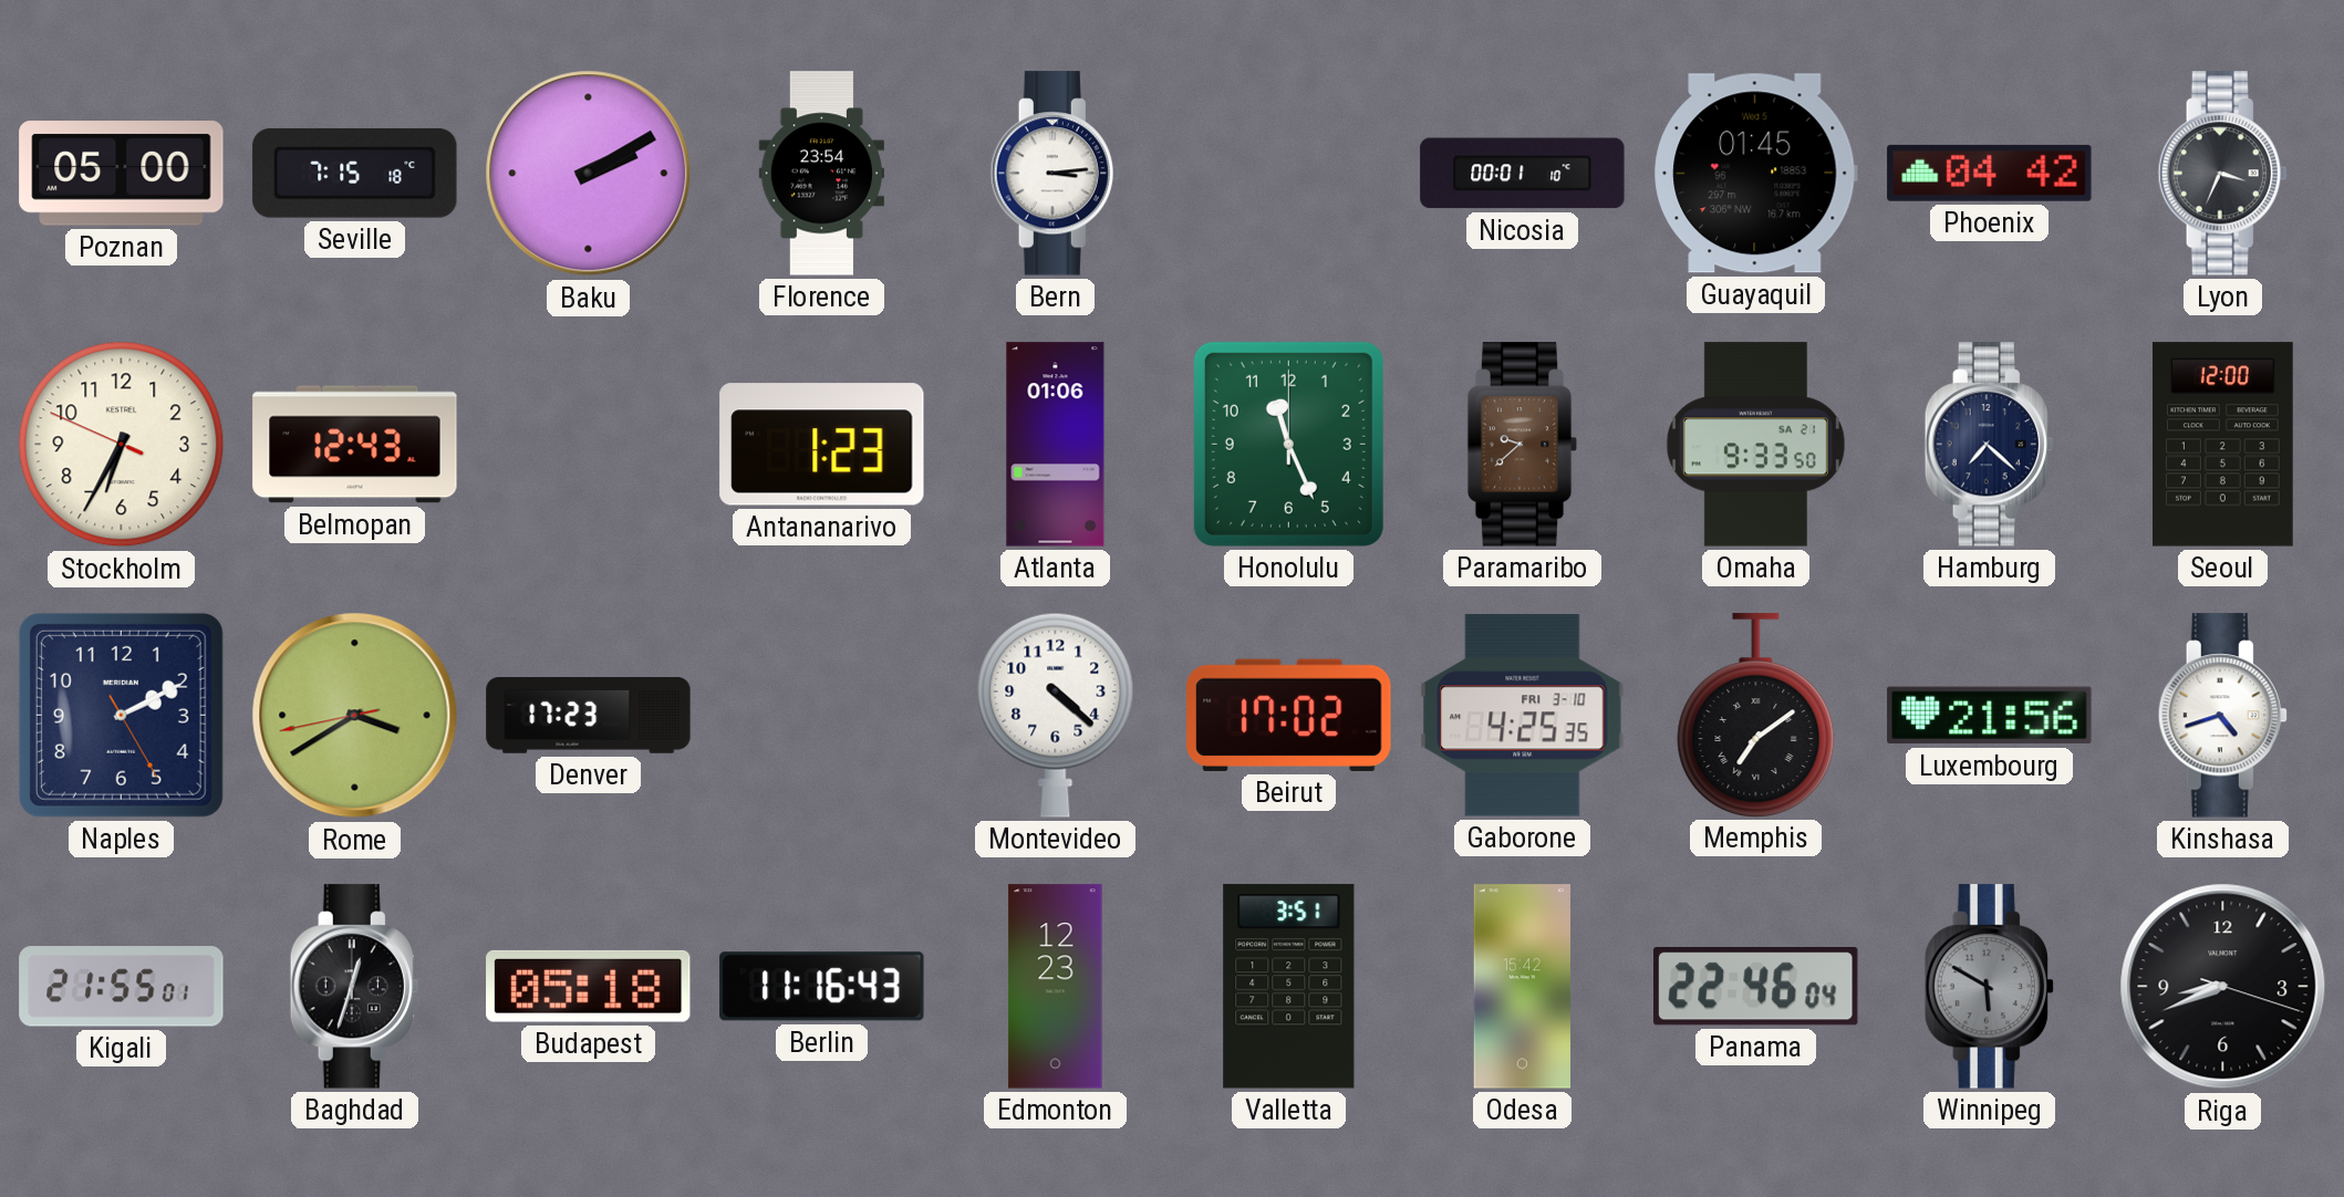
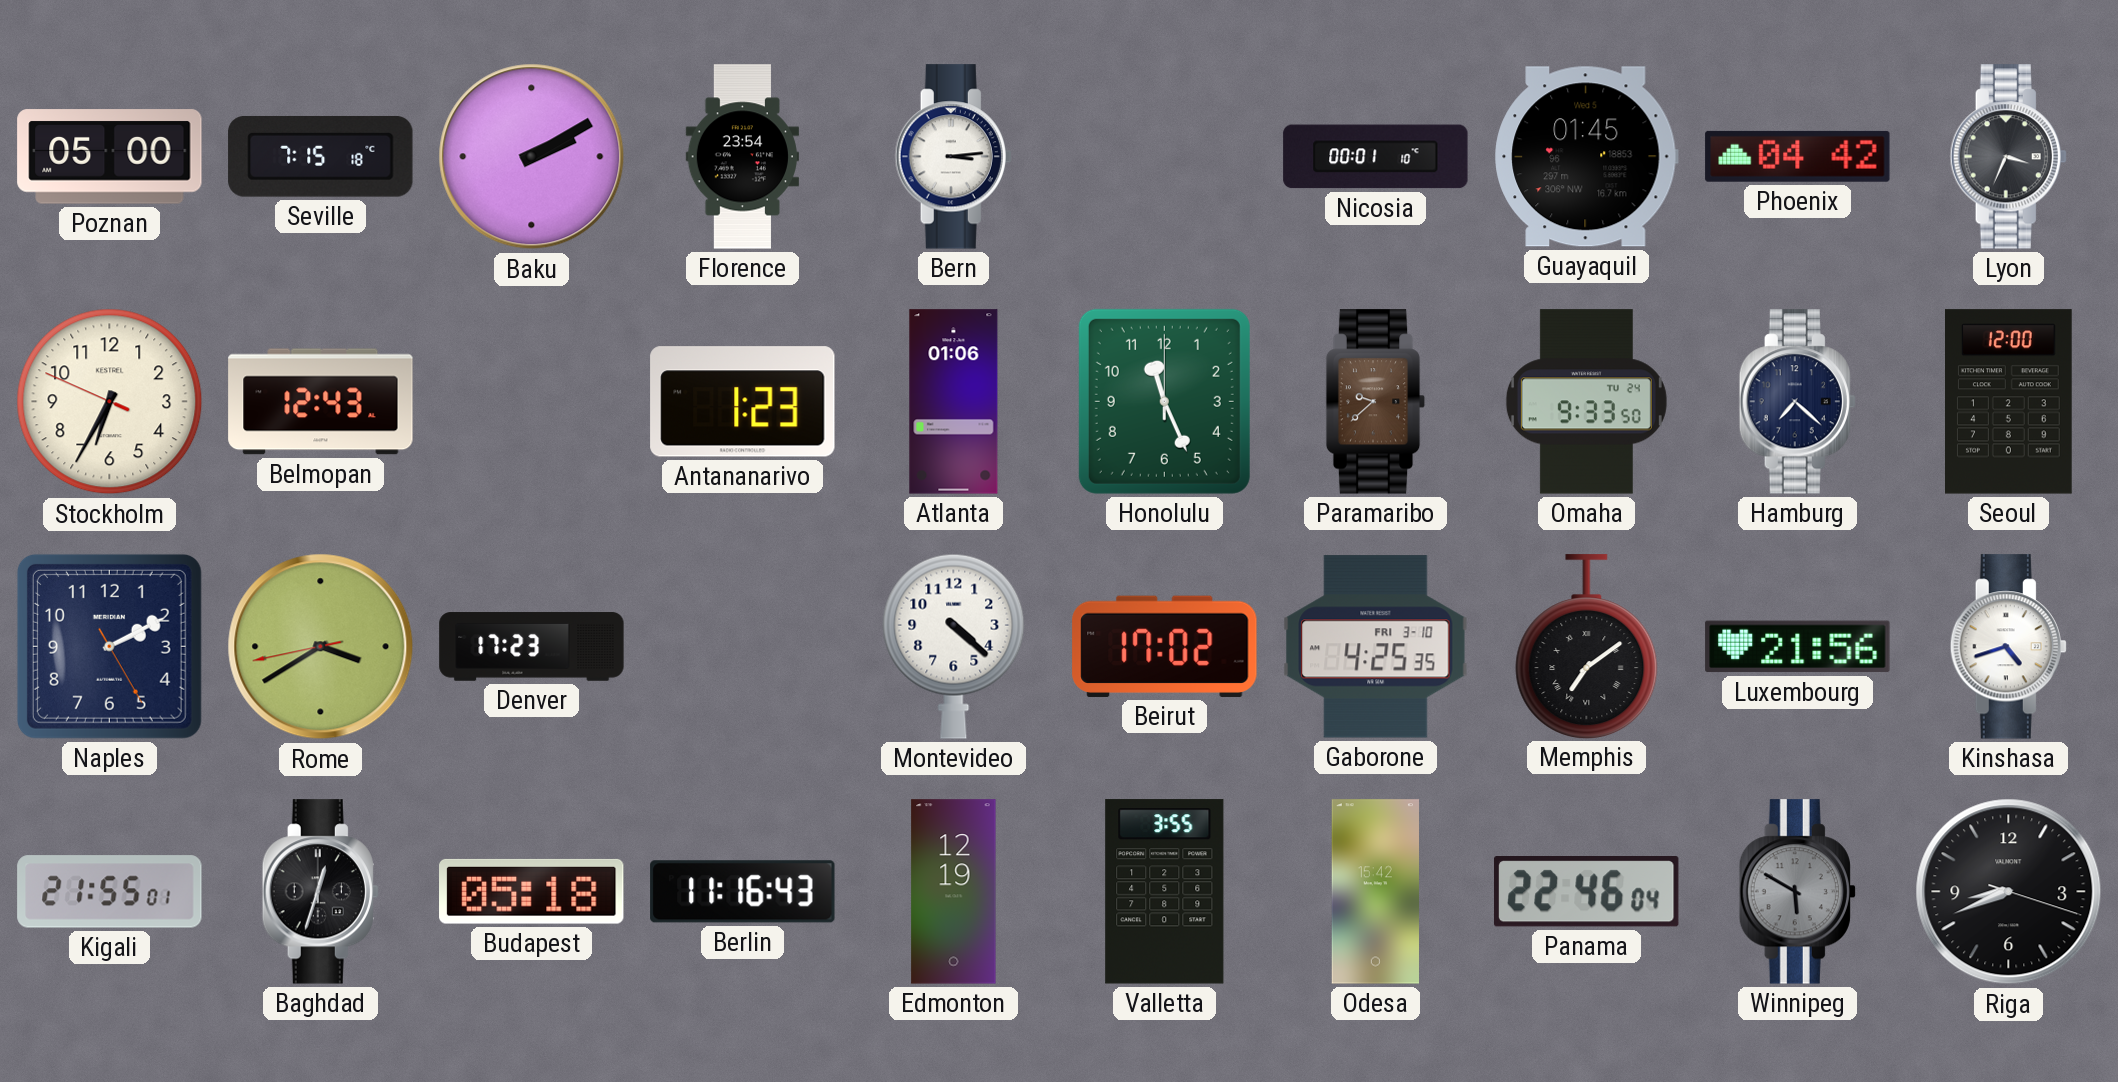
Omaha date: SA 21 -> TU 24 (1586, 402)
Edmonton: 12:23 -> 12:19 (954, 892)
Valletta: 3:51 -> 3:55 (1165, 892)
